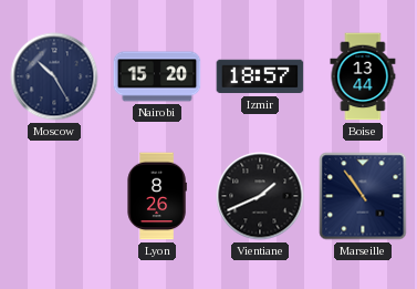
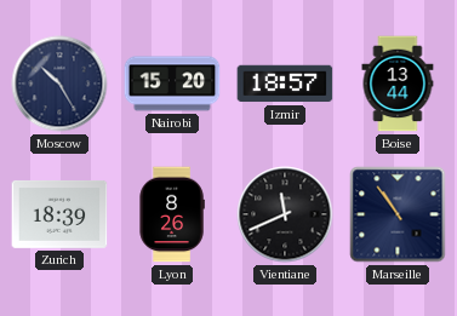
Zurich: none -> 18:39 (59, 214)
Vientiane: 1:41 -> 11:41 (285, 214)
